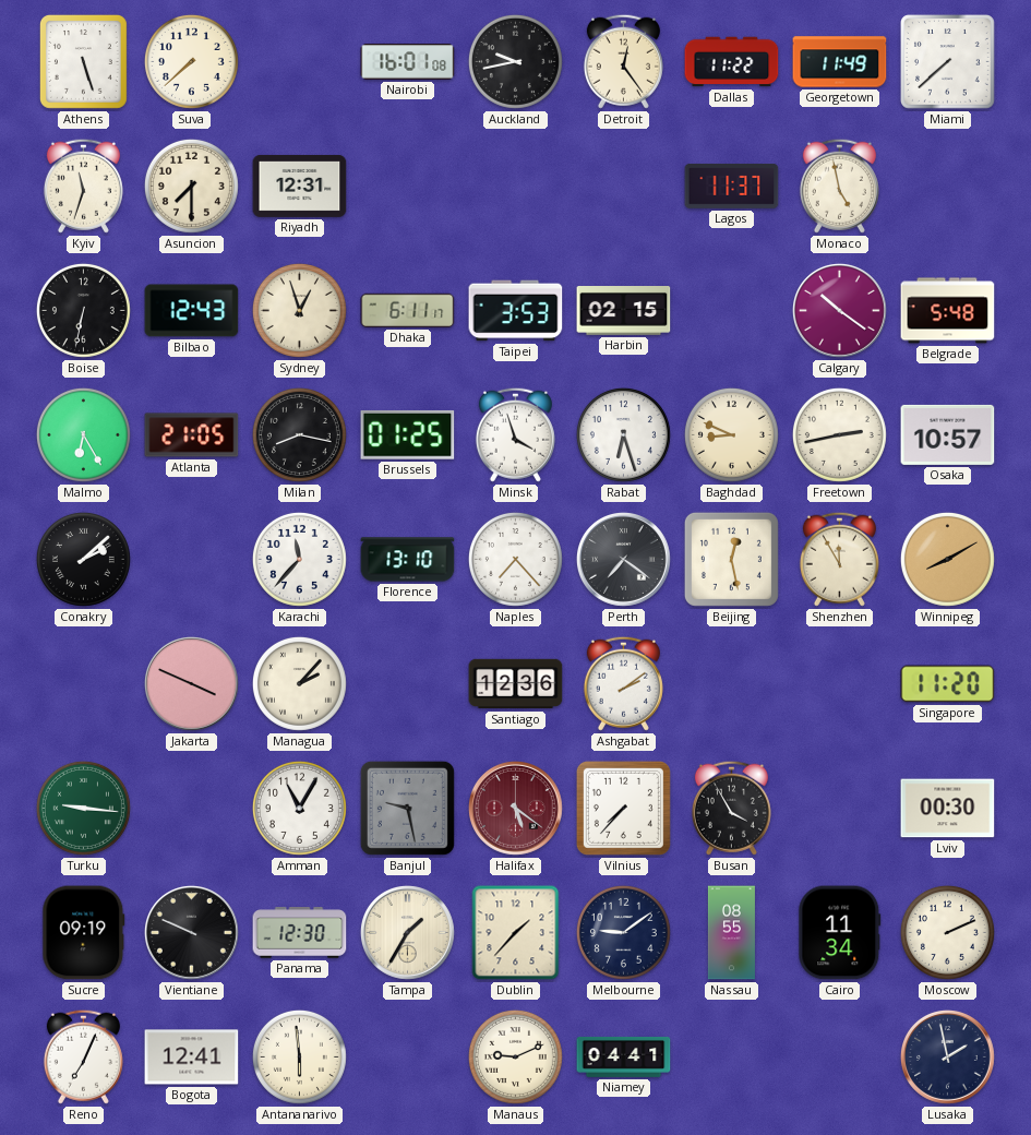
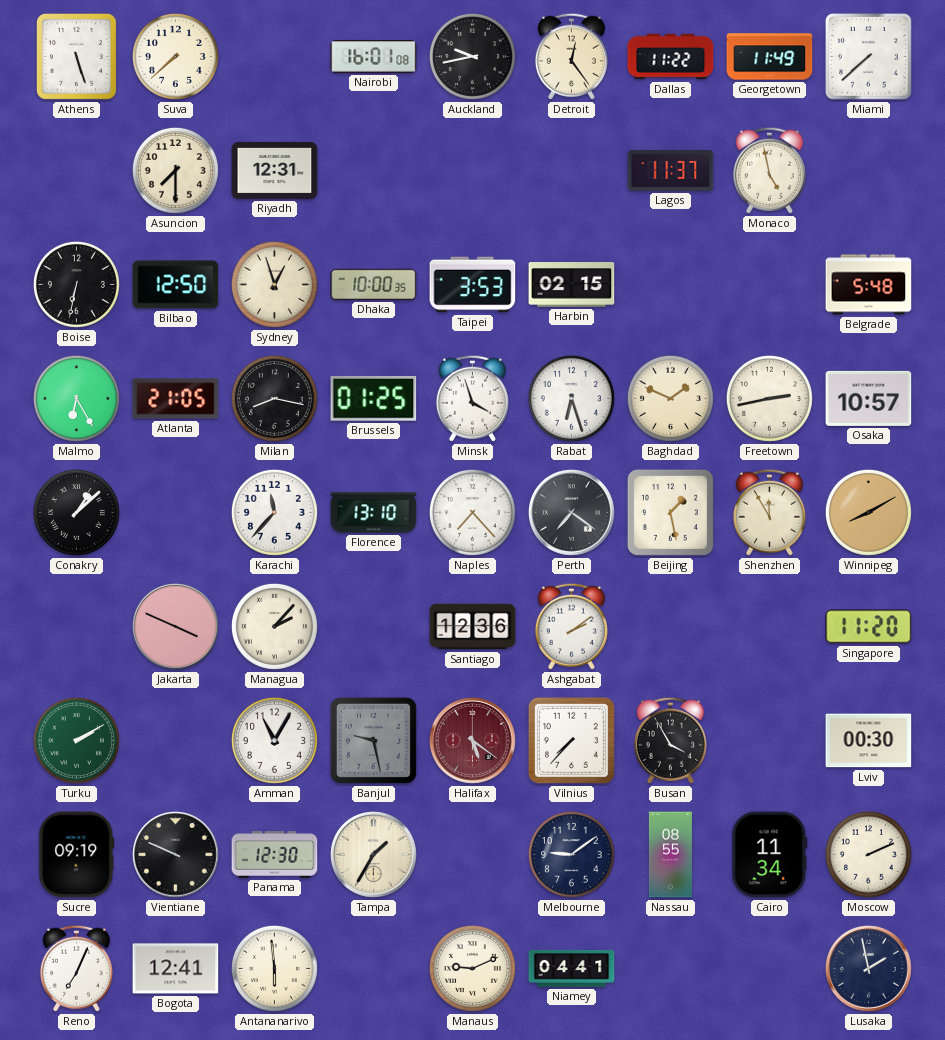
Kyiv: 11:33 -> none (83, 186)
Bilbao: 12:43 -> 12:50 (176, 285)
Dhaka: 6:11 -> 10:00 (374, 284)
Calgary: 10:21 -> none (839, 310)
Baghdad: 8:49 -> 1:49 (670, 398)
Conakry: 2:08 -> 1:08 (76, 512)
Beijing: 12:28 -> 1:28 (670, 512)
Turku: 9:16 -> 2:10 (76, 740)
Dublin: 1:37 -> none (516, 933)
